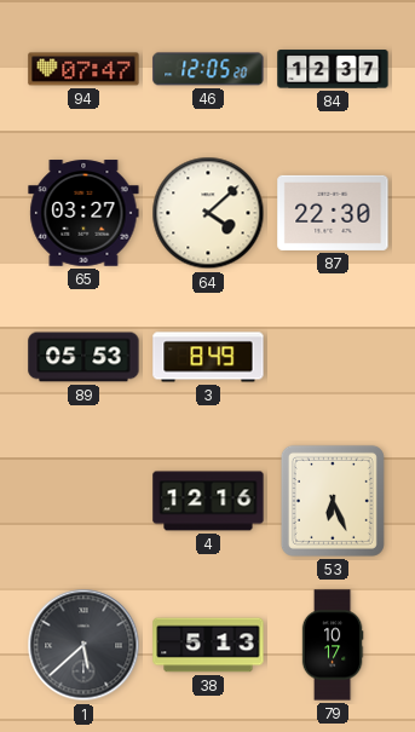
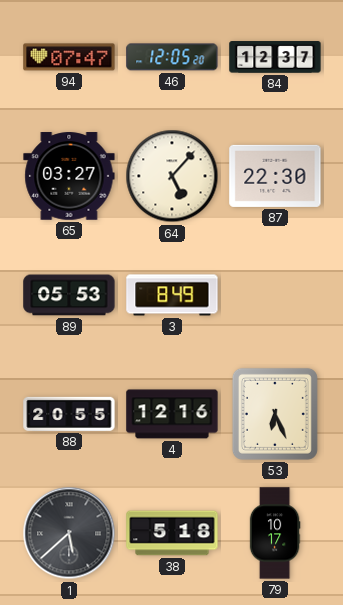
64: 4:08 -> 5:07 (172, 176)
88: none -> 20:55 (69, 414)
38: 5:13 -> 5:18 (172, 533)
